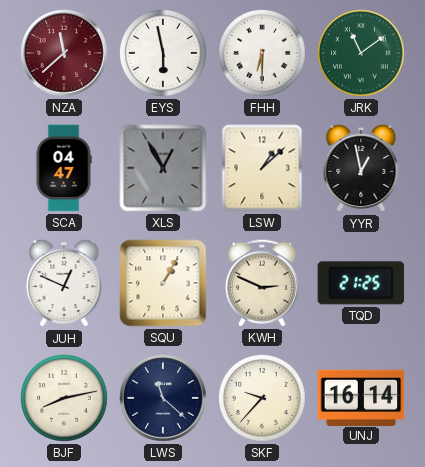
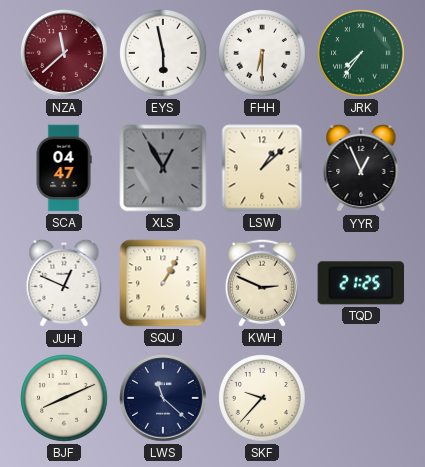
JRK: 11:09 -> 7:36 (362, 54)
YYR: 12:58 -> 12:56 (361, 168)
BJF: 8:13 -> 8:11 (65, 399)
UNJ: 16:14 -> none (361, 397)
